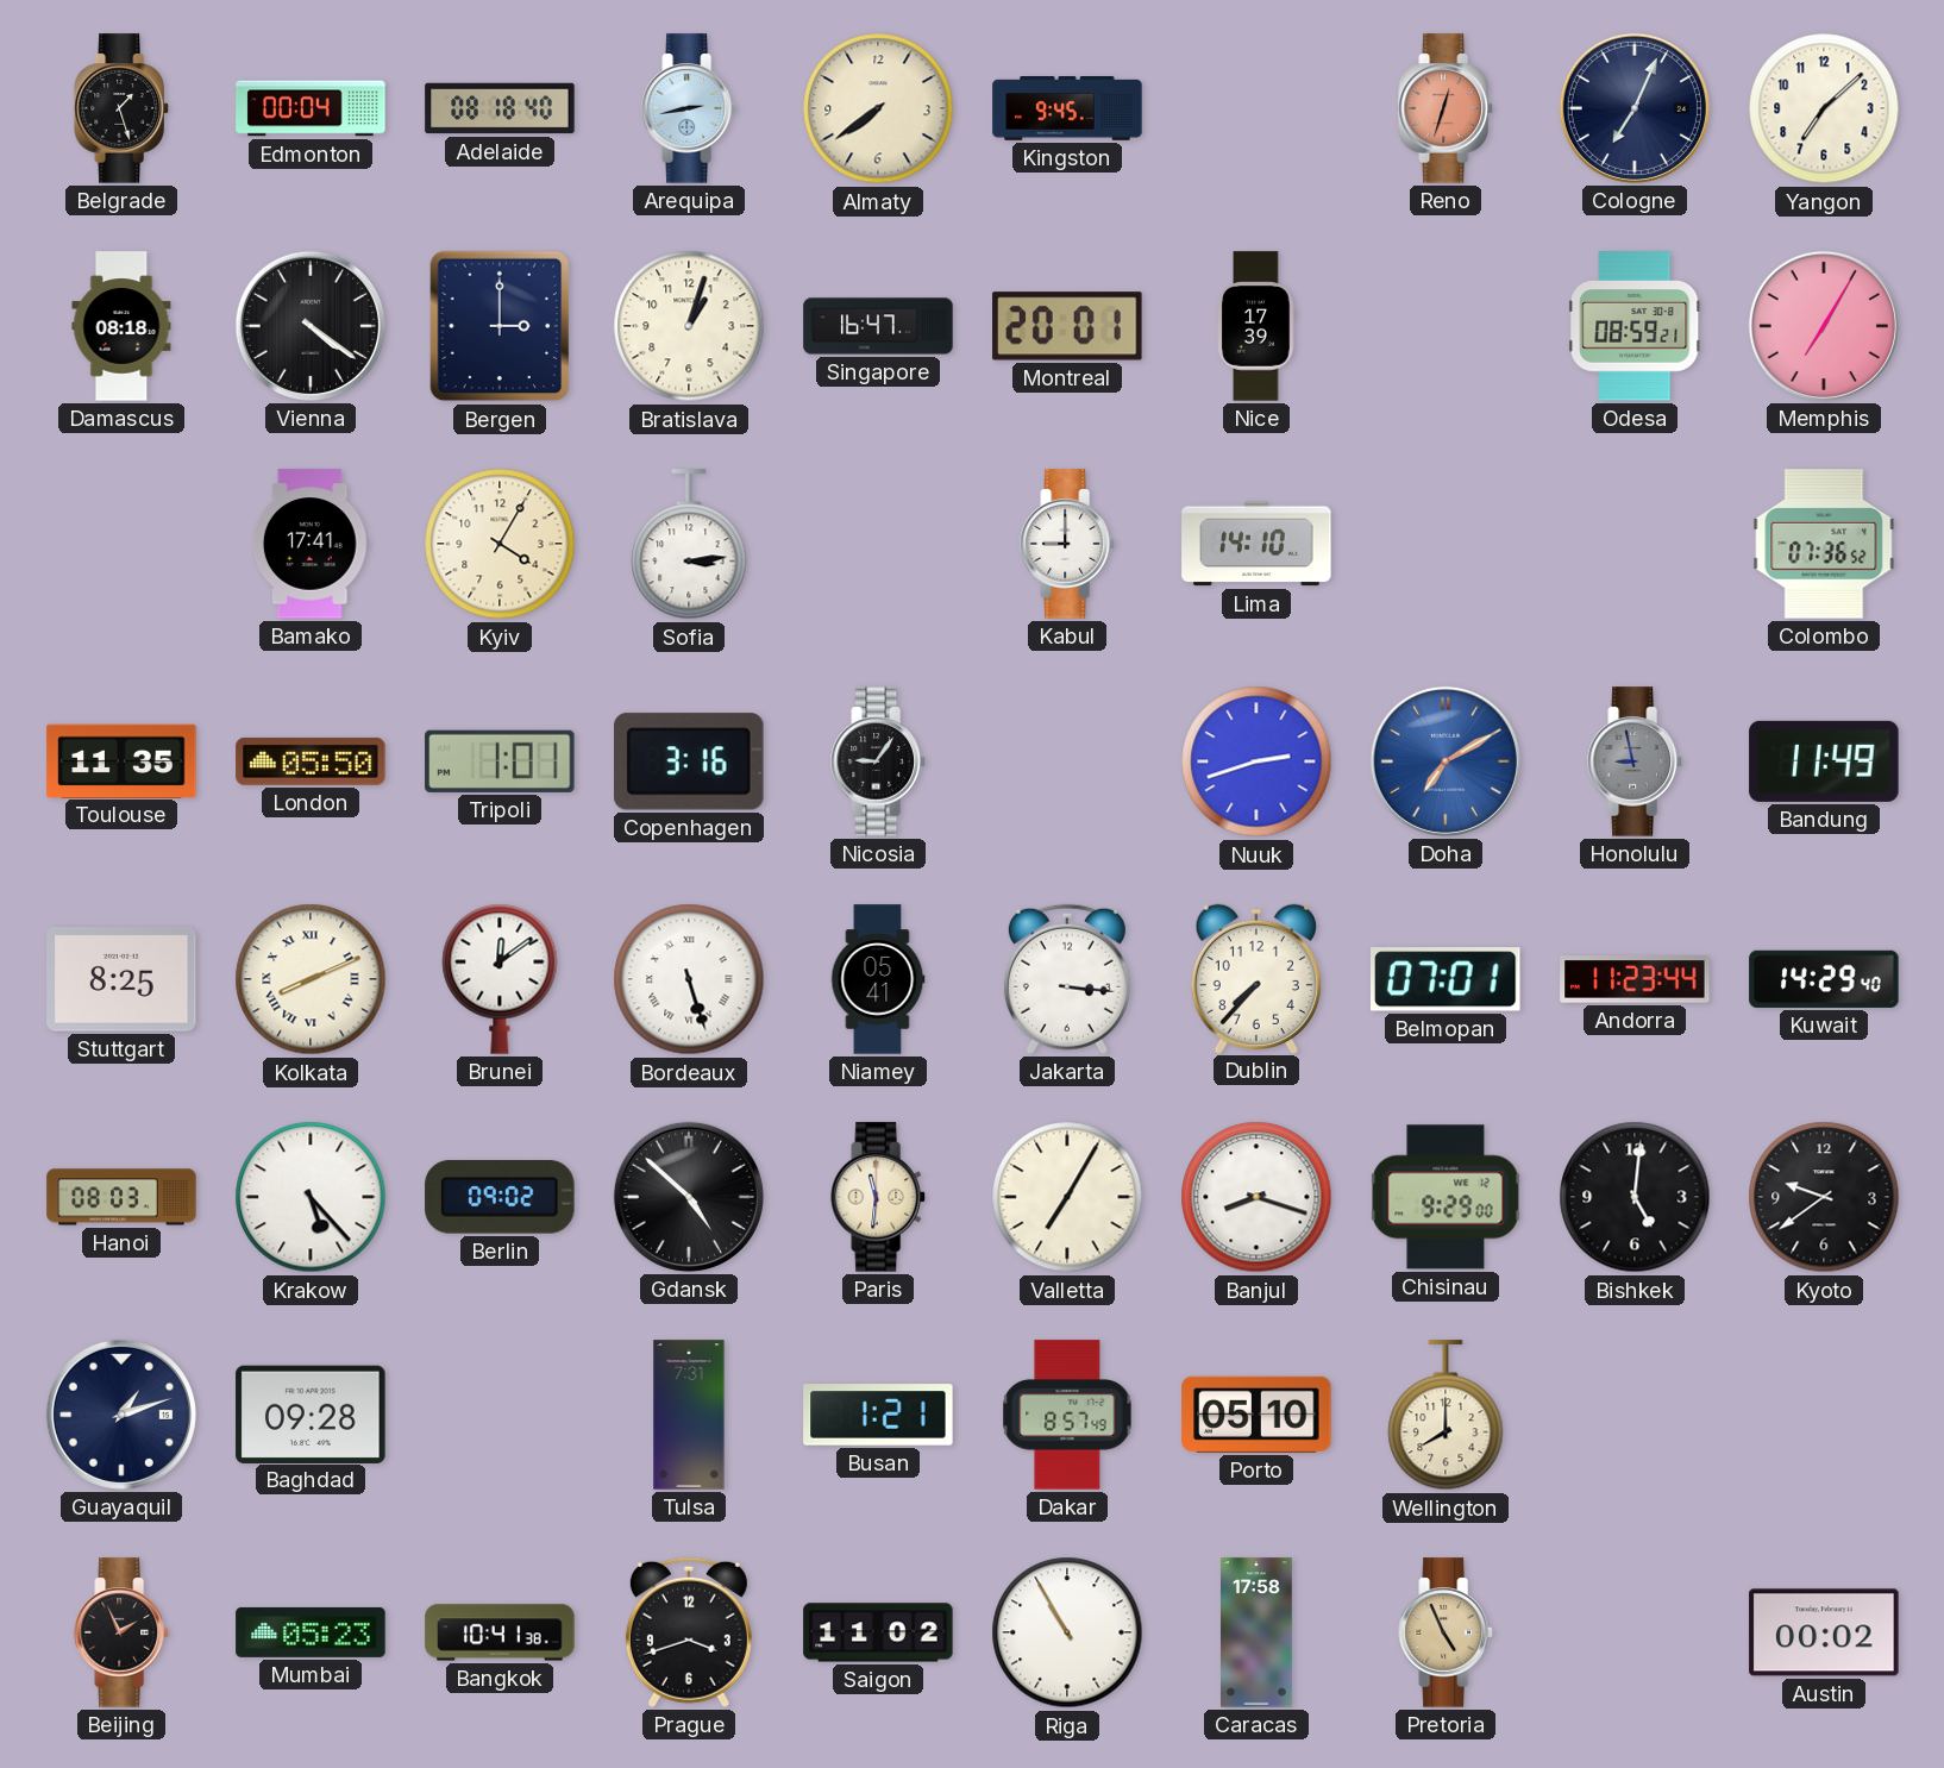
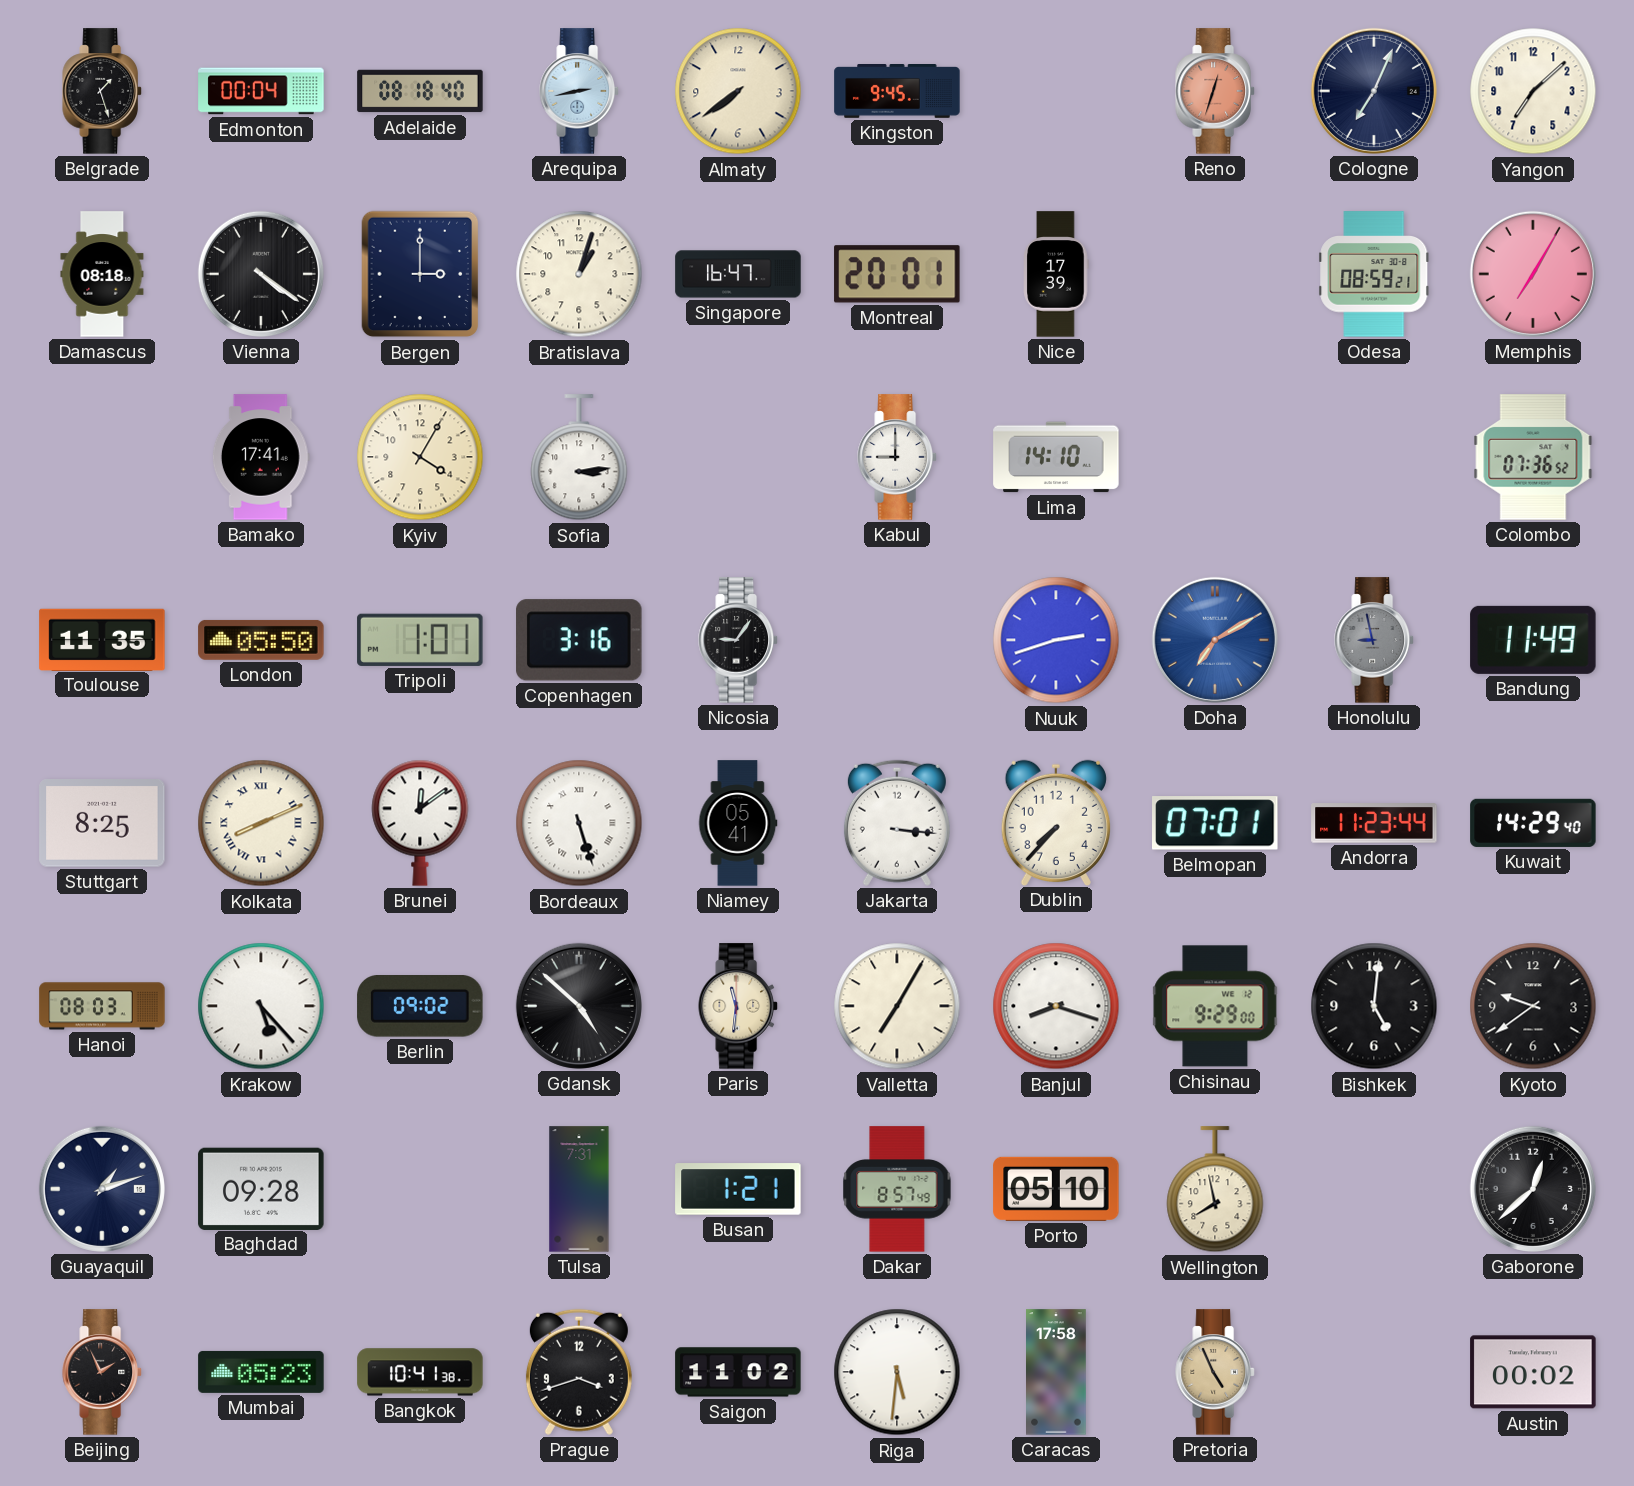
Wellington: 8:00 -> 7:58 (1215, 1190)
Gaborone: none -> 12:38 (1533, 1189)
Riga: 10:55 -> 5:31 (897, 1372)
